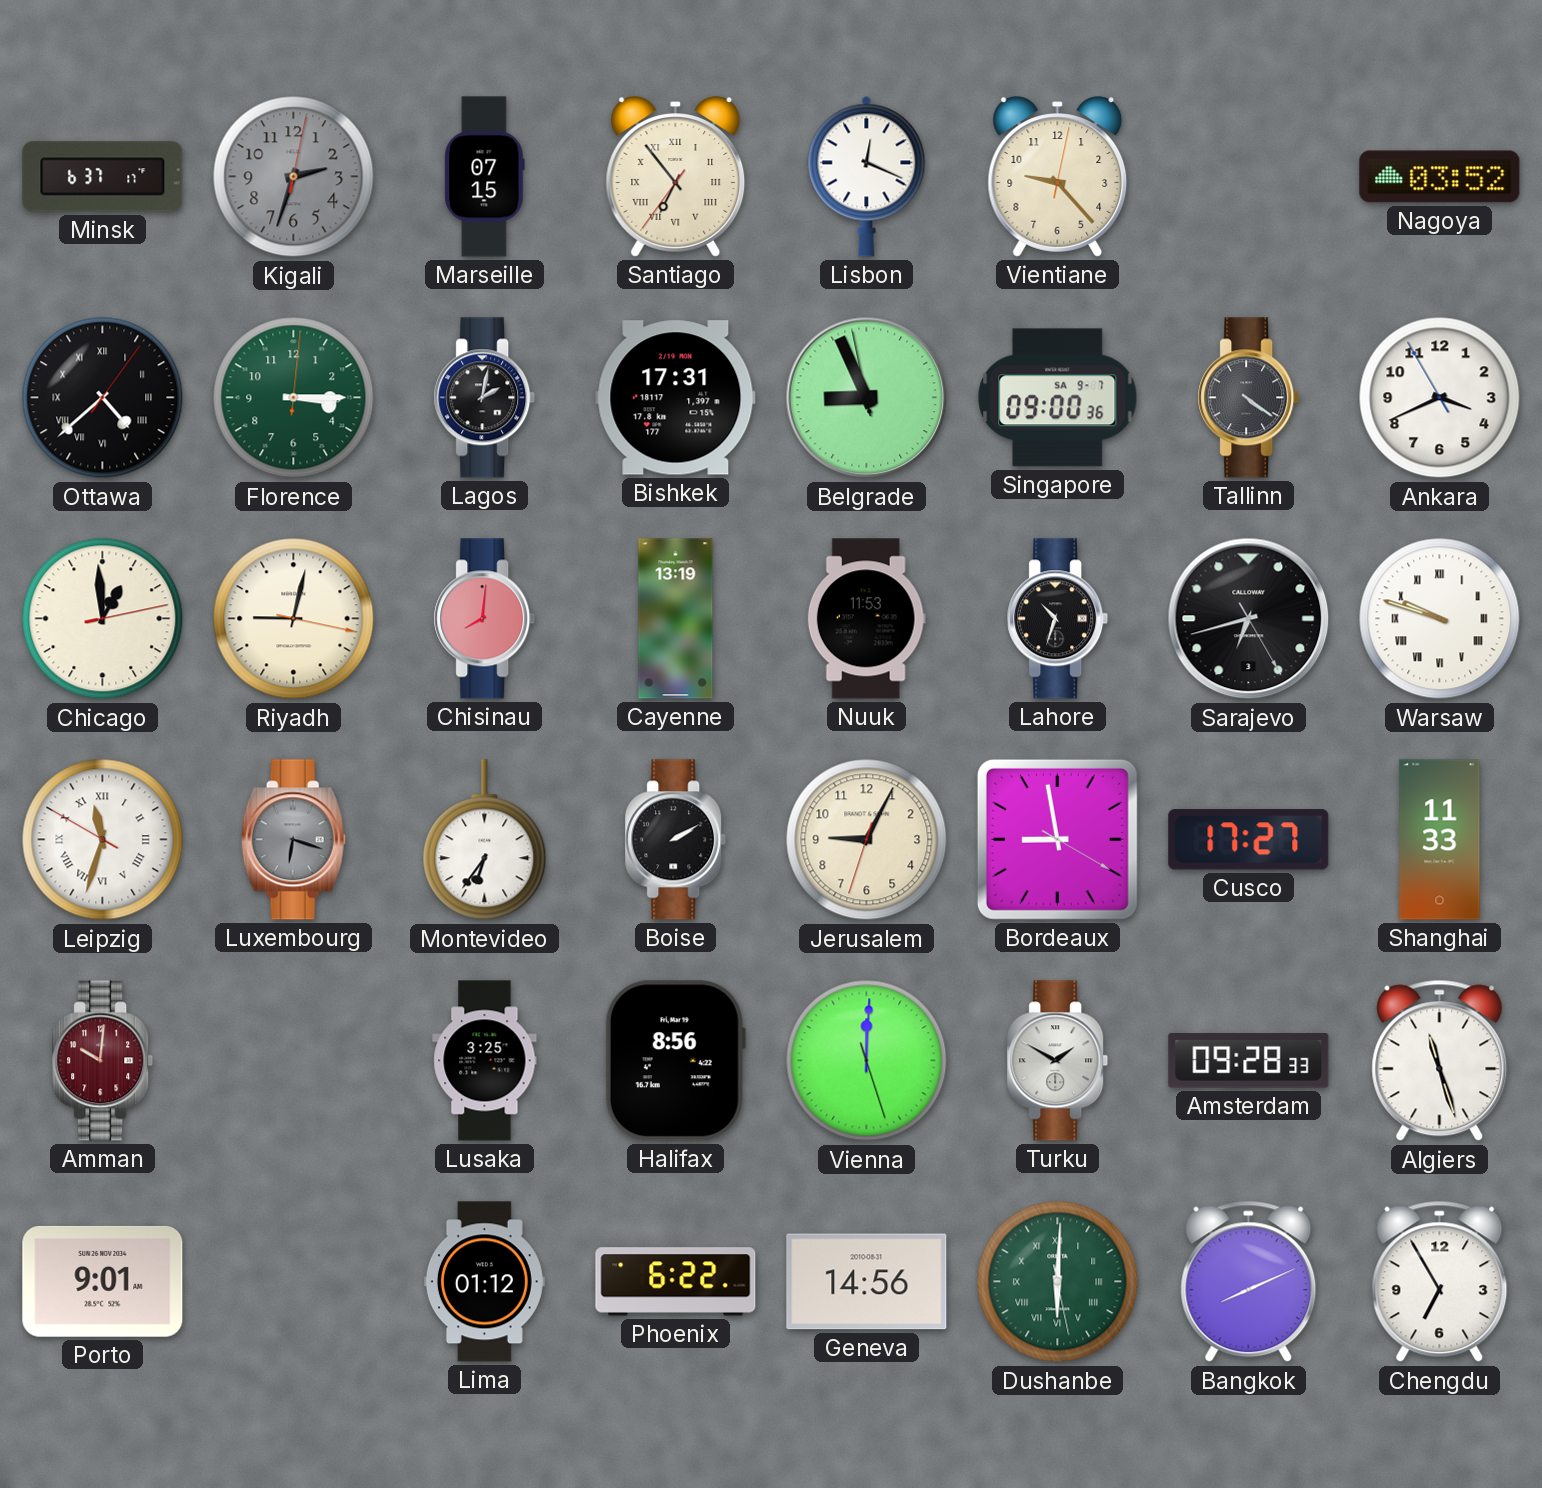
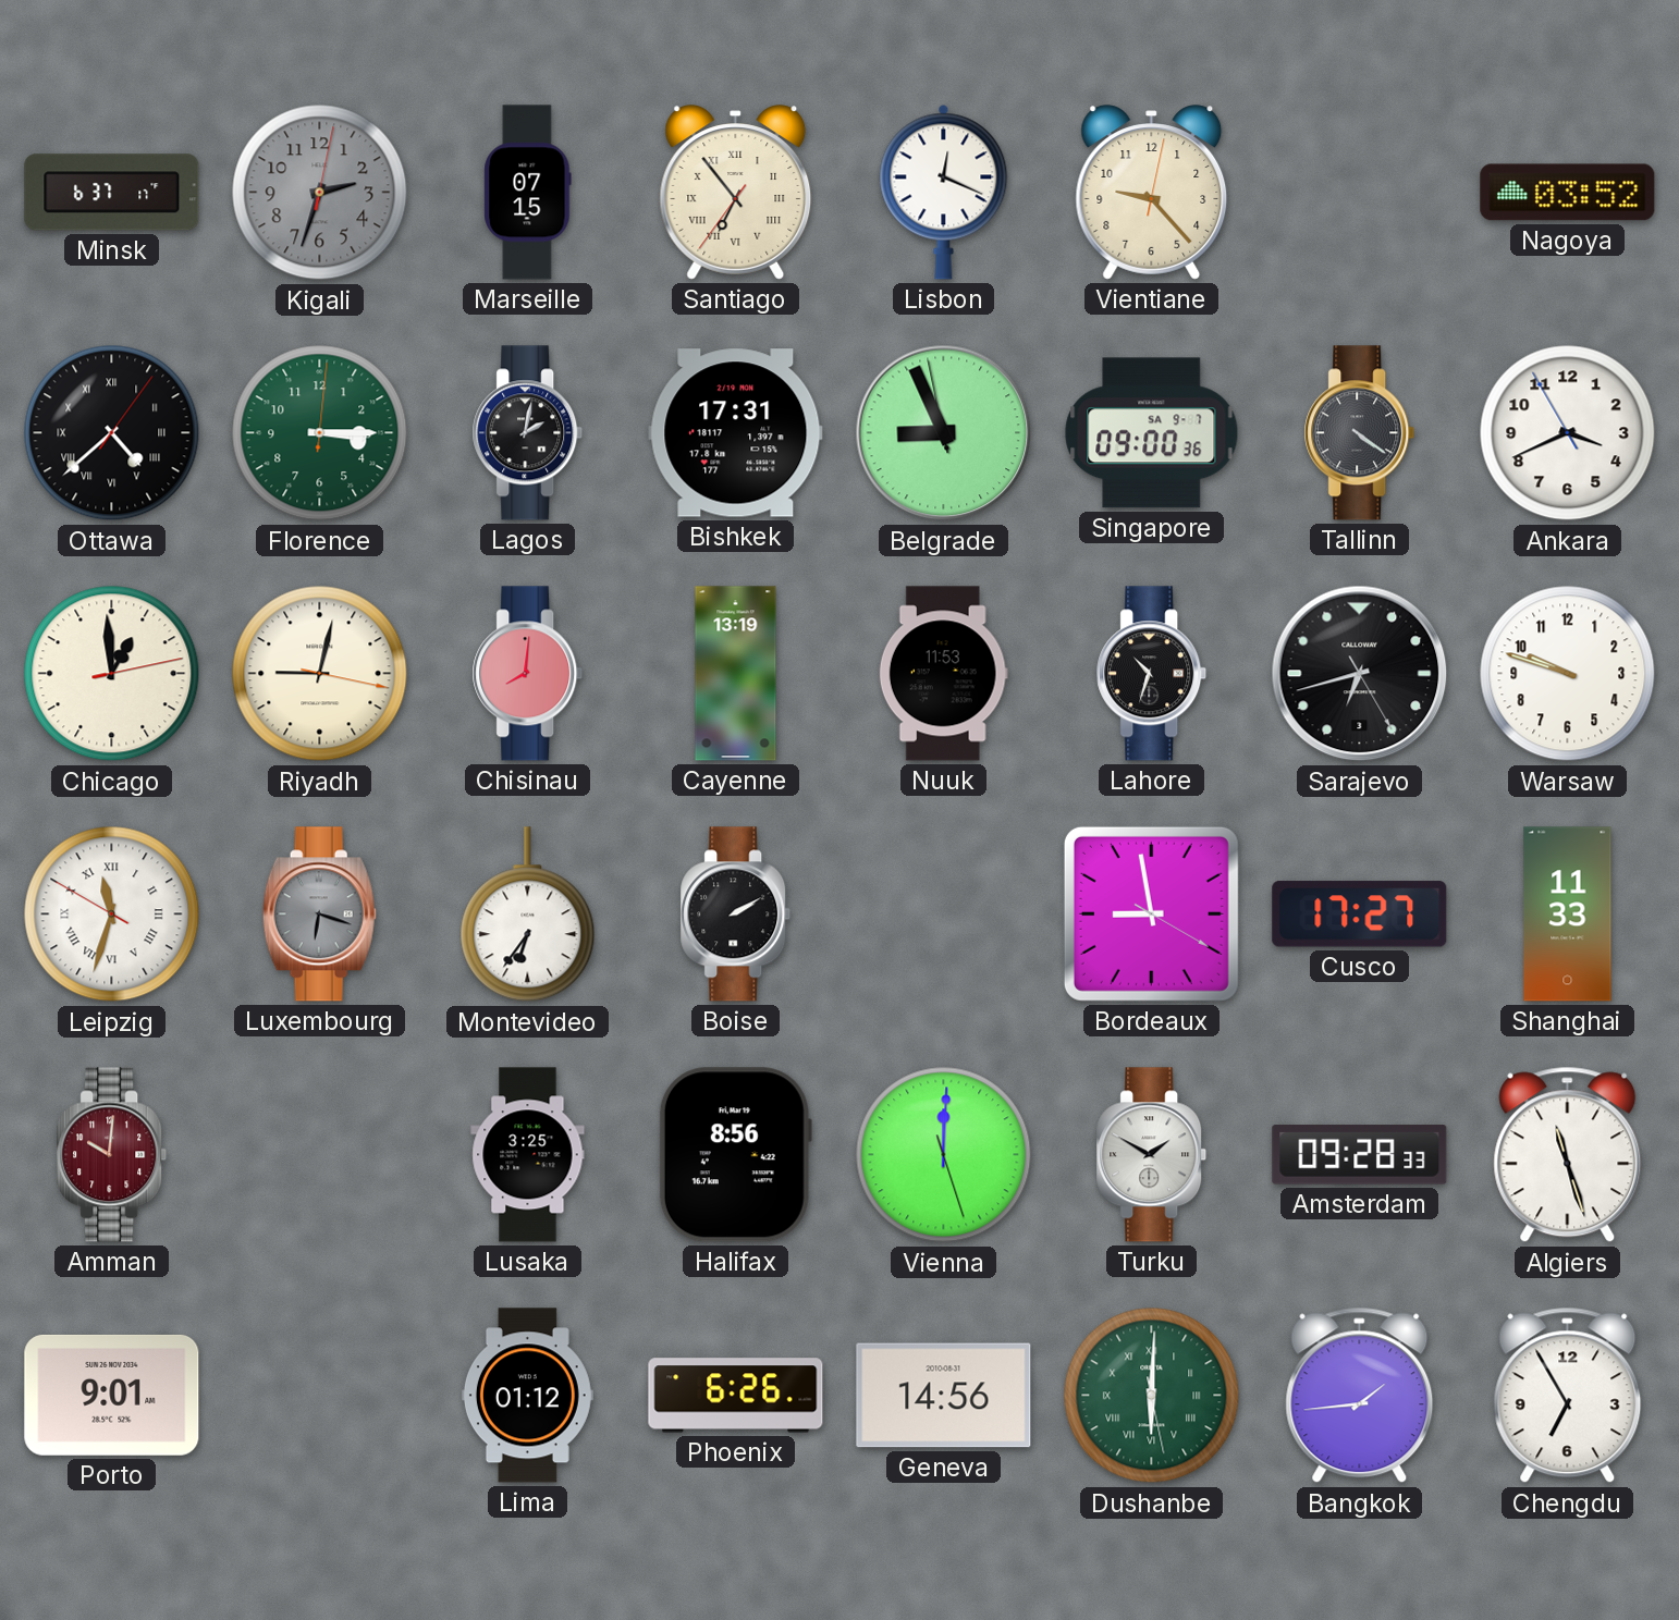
Warsaw numerals: Roman -> Arabic (1568, 674)
Jerusalem: 9:04 -> none (867, 840)
Phoenix: 6:22 -> 6:26 (736, 1396)
Bangkok: 8:11 -> 1:44 (1360, 1396)
